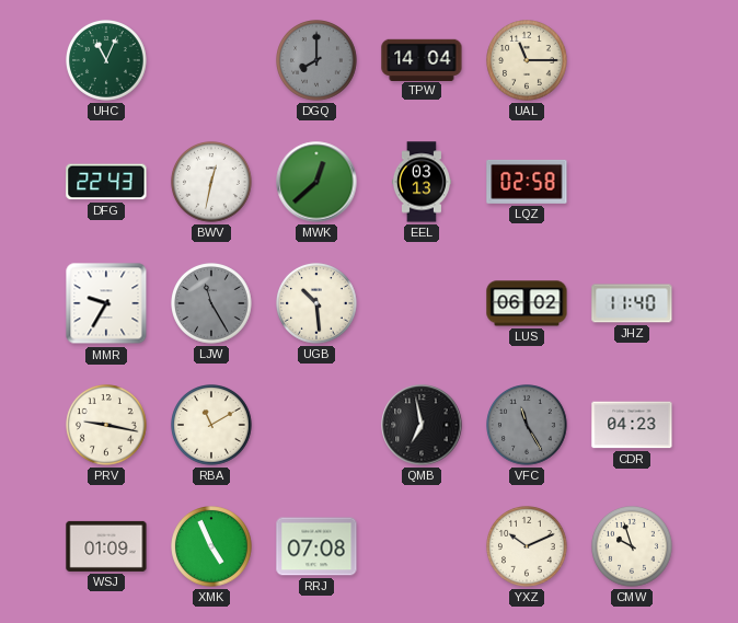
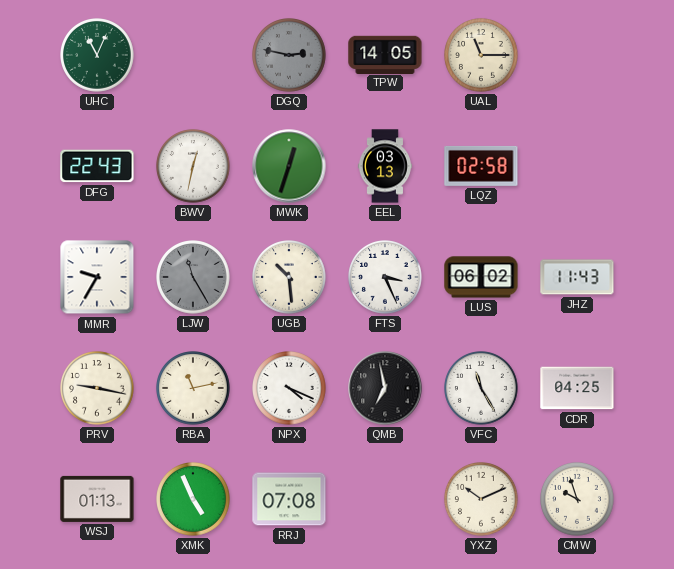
DGQ: 8:00 -> 2:47 (290, 56)
TPW: 14:04 -> 14:05 (385, 54)
MWK: 12:38 -> 12:33 (289, 166)
FTS: none -> 3:26 (386, 278)
JHZ: 11:40 -> 11:43 (577, 277)
RBA: 11:10 -> 11:13 (194, 389)
NPX: none -> 4:19 (290, 389)
VFC dial: grey -> white (482, 389)
CDR: 04:23 -> 04:25 (577, 388)
WSJ: 01:09 -> 01:13 (97, 499)
